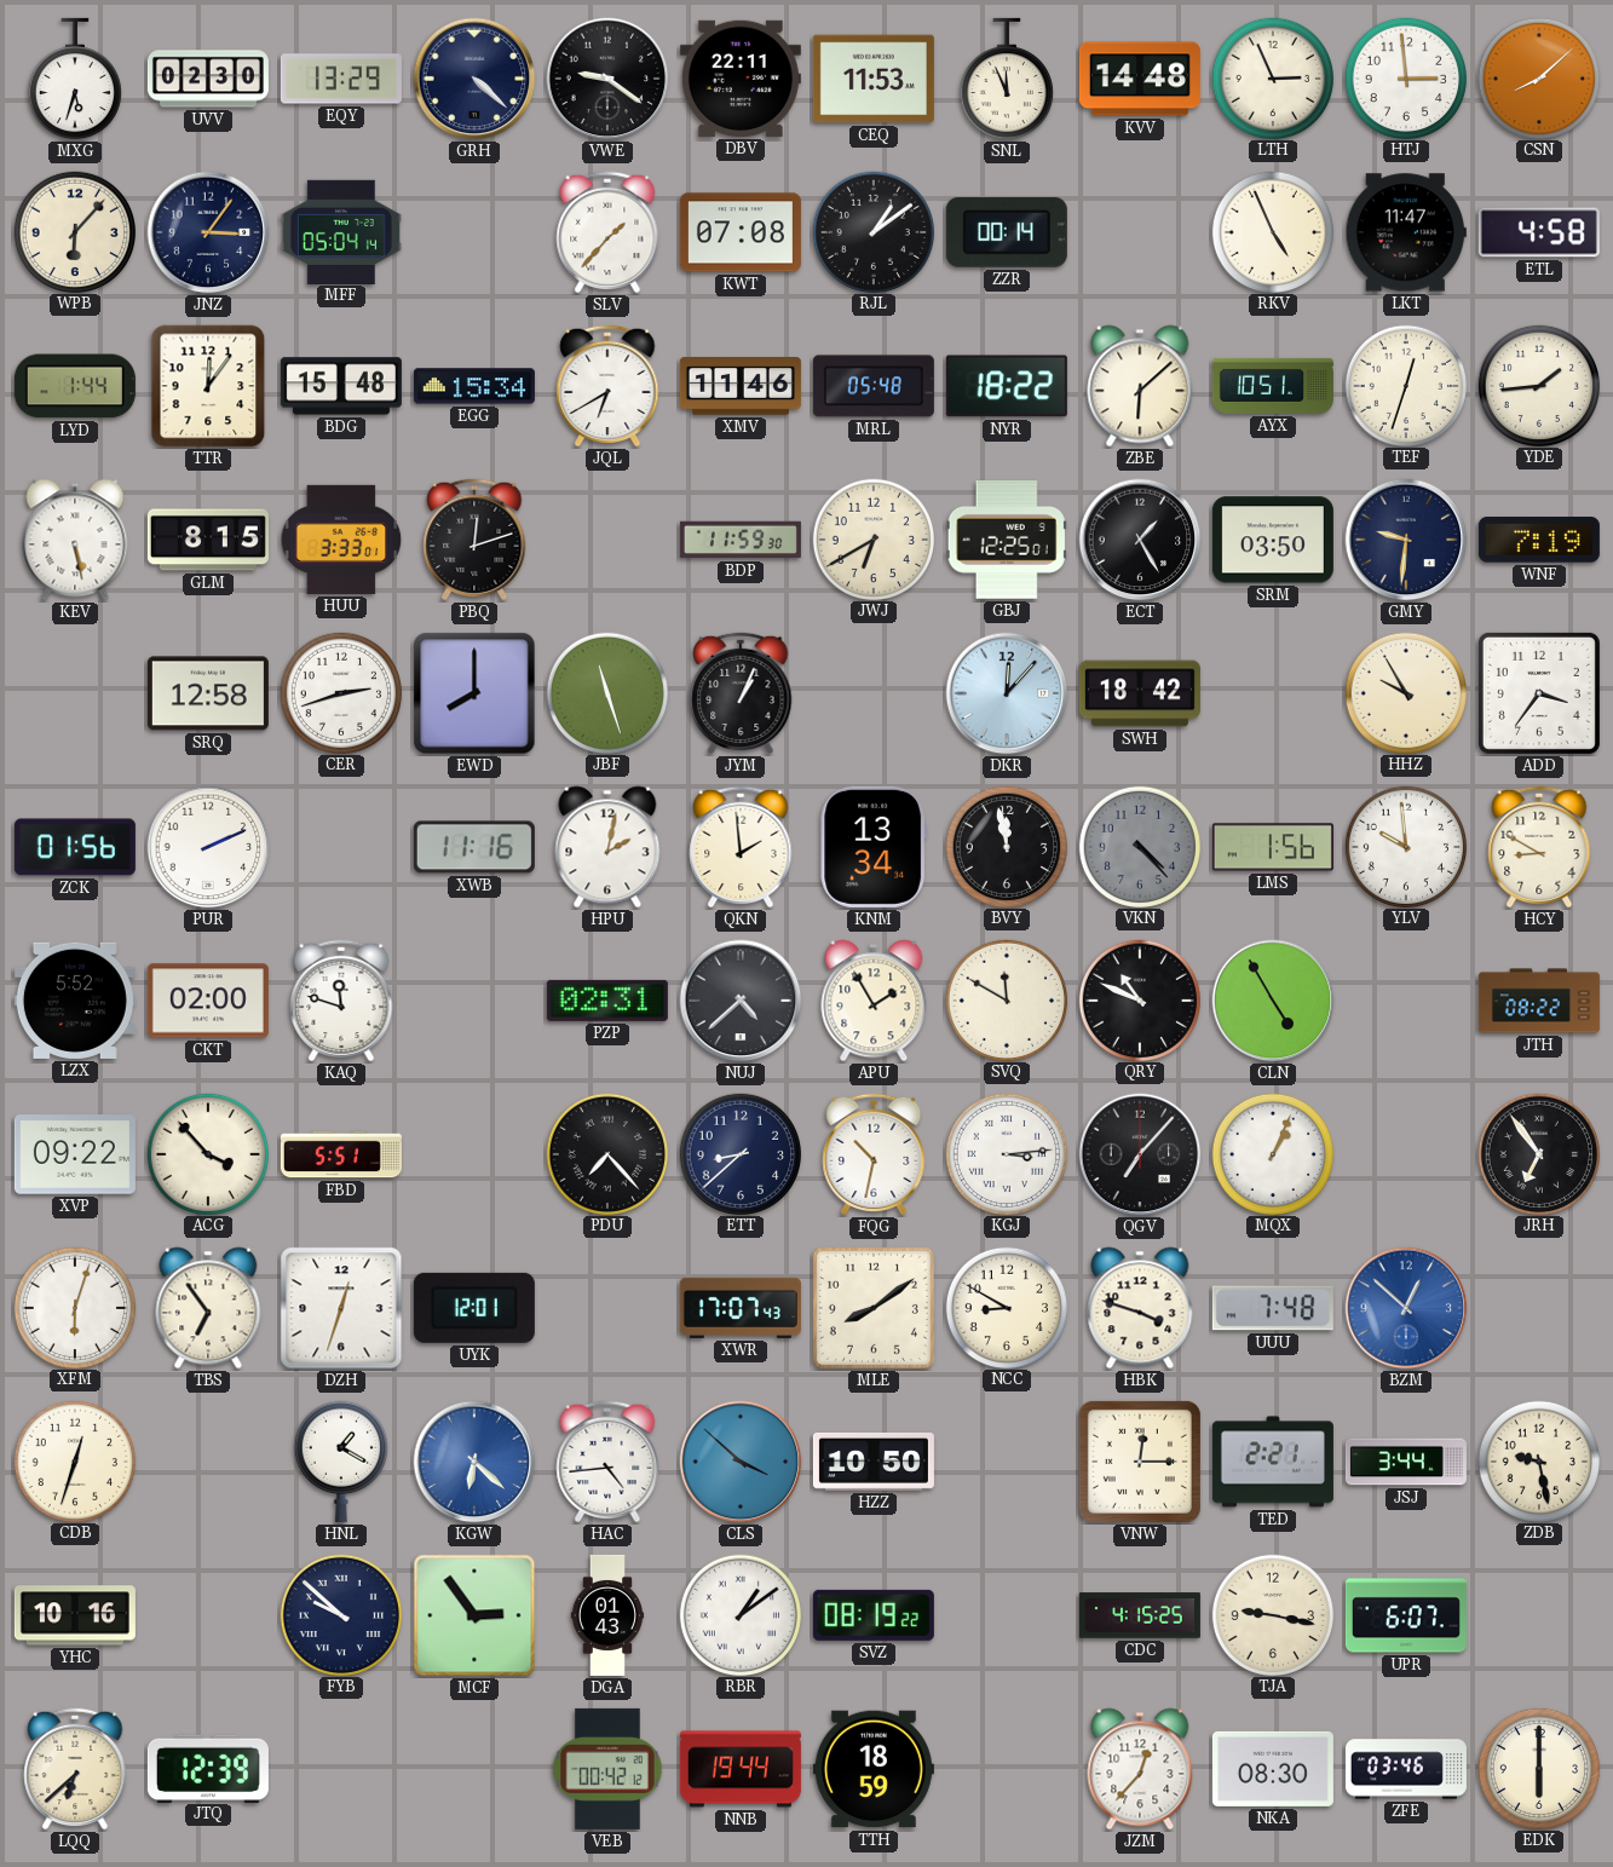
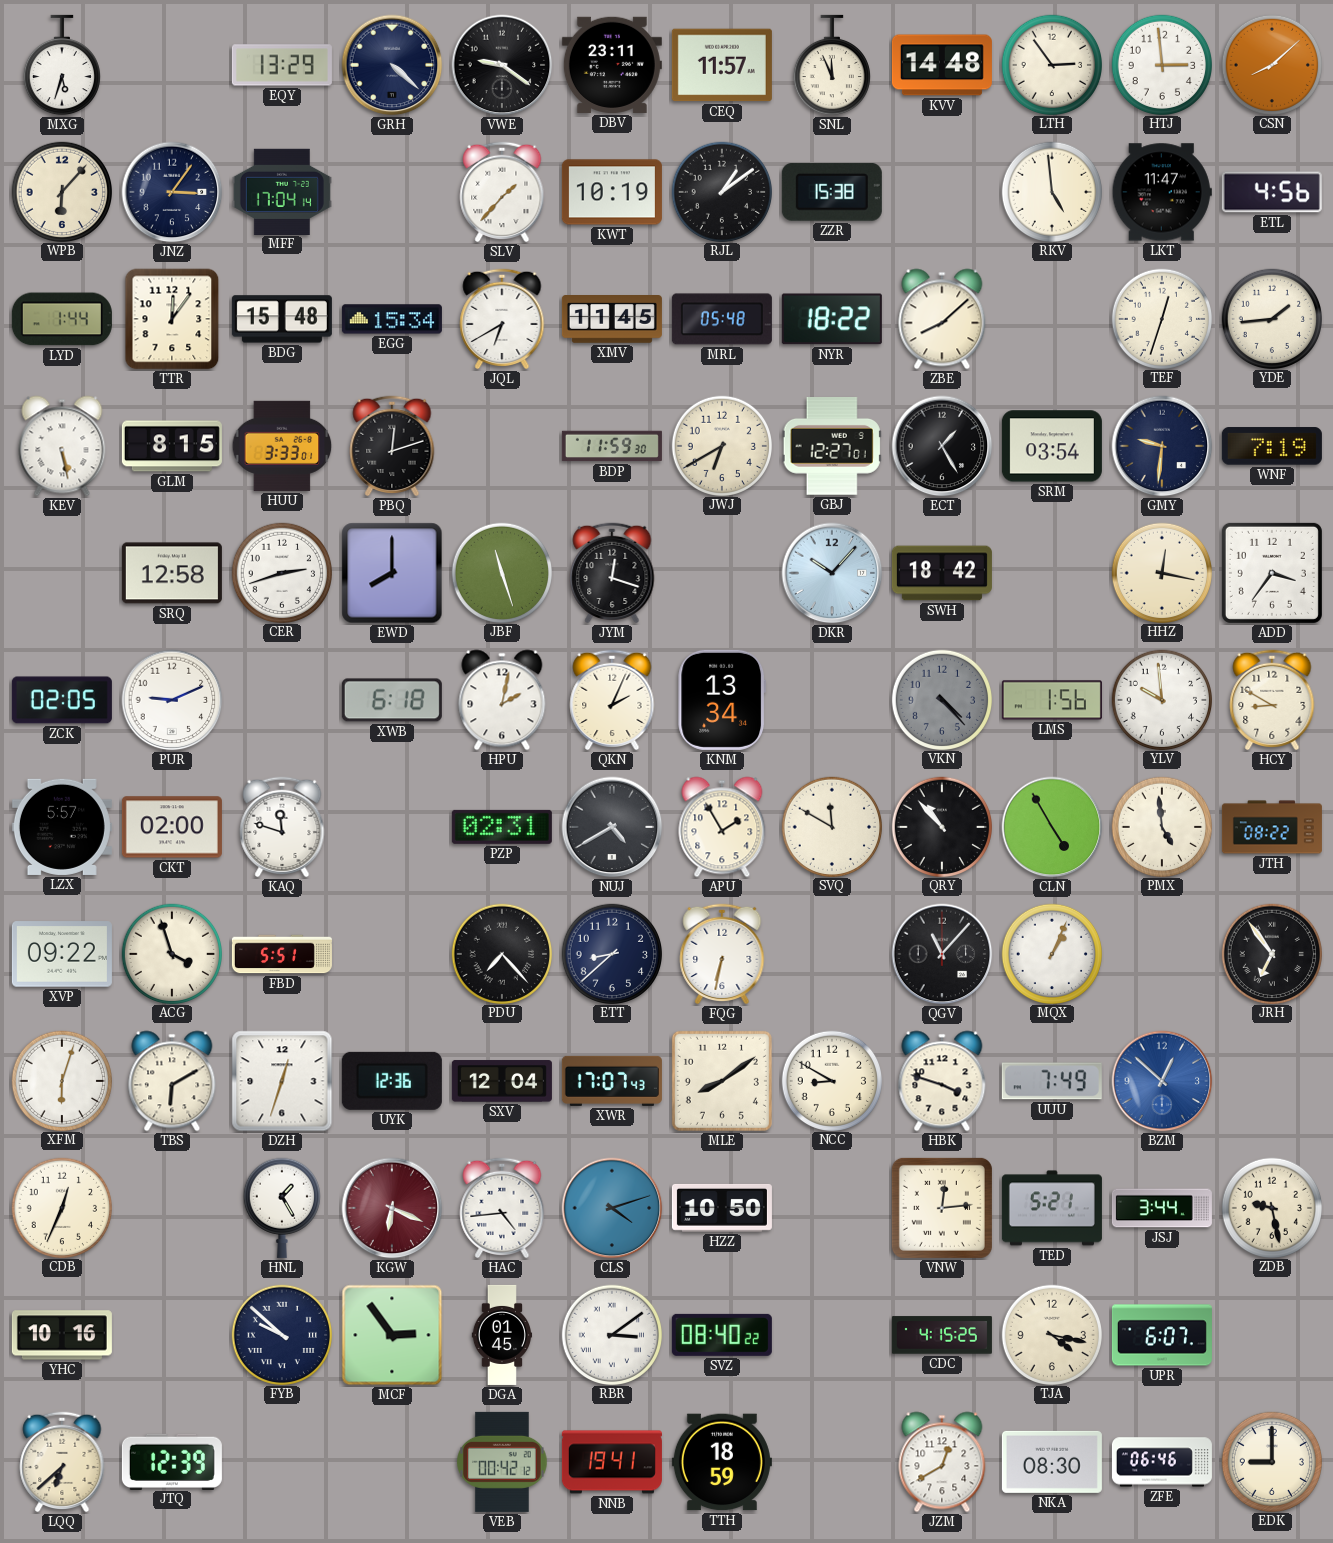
UVV: 02:30 -> none (208, 79)
DBV: 22:11 -> 23:11 (612, 65)
CEQ: 11:53 -> 11:57 (722, 65)
LTH: 2:56 -> 2:54 (1051, 64)
MFF: 05:04 -> 17:04 (282, 191)
KWT: 07:08 -> 10:19 (612, 192)
ZZR: 00:14 -> 15:38 (832, 192)
RKV: 4:56 -> 4:59 (1051, 191)
ETL: 4:58 -> 4:56 (1272, 192)
XMV: 11:46 -> 11:45 (612, 320)
ZBE: 6:08 -> 8:08 (942, 319)
AYX: 10:51 -> none (1273, 386)
GBJ: 12:25 -> 12:27 (832, 447)
SRM: 03:50 -> 03:54 (1052, 446)
JYM: 1:04 -> 12:18 (612, 573)
DKR: 12:07 -> 10:07 (832, 573)
HHZ: 9:55 -> 12:17 (1161, 572)
ZCK: 01:56 -> 02:05 (62, 700)
PUR: 2:11 -> 9:11 (172, 700)
XWB: 11:16 -> 6:18 (392, 700)
QKN: 1:59 -> 2:04 (612, 700)
BVY: 11:58 -> none (1006, 846)
LZX: 5:52 -> 5:57 (62, 827)
NUJ: 4:38 -> 4:40 (612, 827)
QRY: 10:49 -> 10:53 (941, 826)
PMX: none -> 4:59 (1161, 826)
ACG: 3:53 -> 3:57 (171, 953)
FQG: 10:32 -> 6:32 (722, 954)
KGJ: 3:14 -> none (1006, 1153)
QGV: 7:07 -> 11:07 (942, 954)
TBS: 6:54 -> 6:10 (172, 1081)
UYK: 12:01 -> 12:36 (392, 1081)
SXV: none -> 12:04 (502, 1081)
UUU: 7:48 -> 7:49 (1052, 1081)
CDB: 12:33 -> 12:34 (61, 1207)
HNL: 1:20 -> 1:25 (281, 1208)
KGW: 6:22 -> 6:19 (392, 1208)
KGW dial: blue -> burgundy (392, 1208)
CLS: 3:52 -> 4:12 (612, 1208)
VNW: 12:15 -> 12:14 (942, 1208)
TED: 2:21 -> 5:21 (1052, 1208)
DGA: 01:43 -> 01:45 (502, 1335)
RBR: 1:09 -> 3:09 (611, 1334)
SVZ: 08:19 -> 08:40 (722, 1335)
TJA: 9:17 -> 4:17 (1051, 1334)
NNB: 19:44 -> 19:41 (612, 1462)
JZM: 12:37 -> 12:40 (942, 1462)
ZFE: 03:46 -> 06:46 (1162, 1462)
EDK: 6:00 -> 9:00 (1271, 1461)
